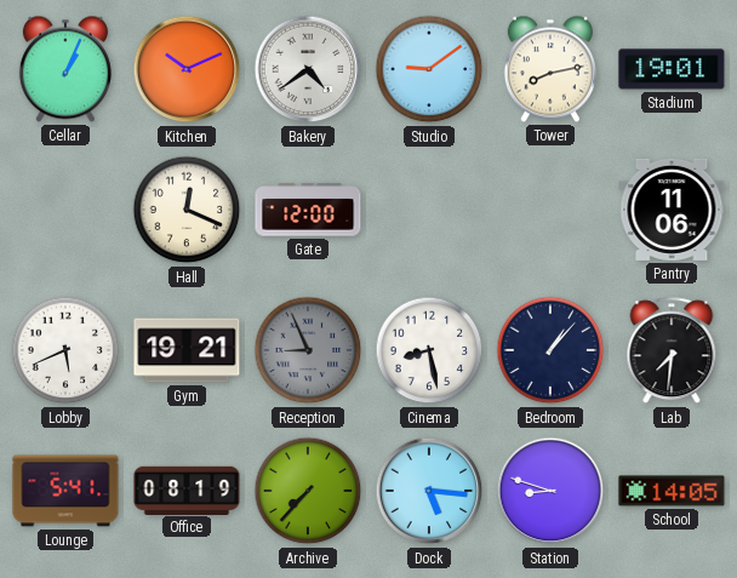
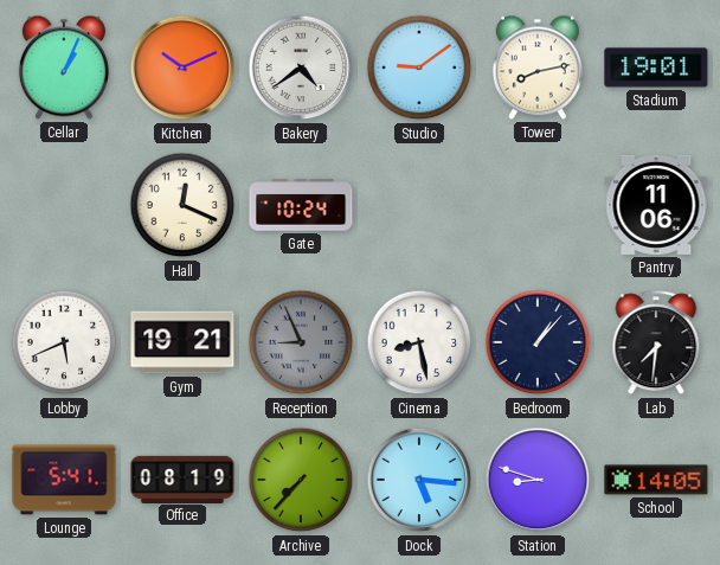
Gate: 12:00 -> 10:24 (301, 205)
